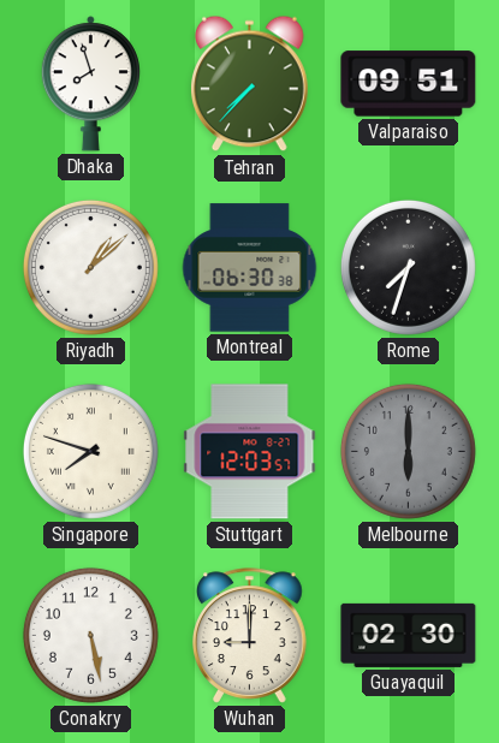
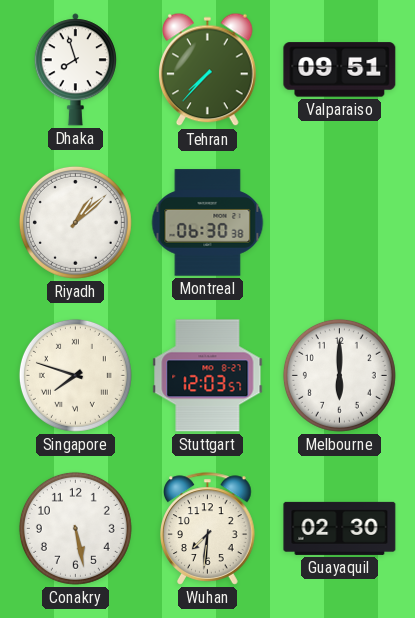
Rome: 7:33 -> none (408, 267)
Melbourne dial: grey -> white (339, 375)
Wuhan: 9:00 -> 7:31 (208, 529)
